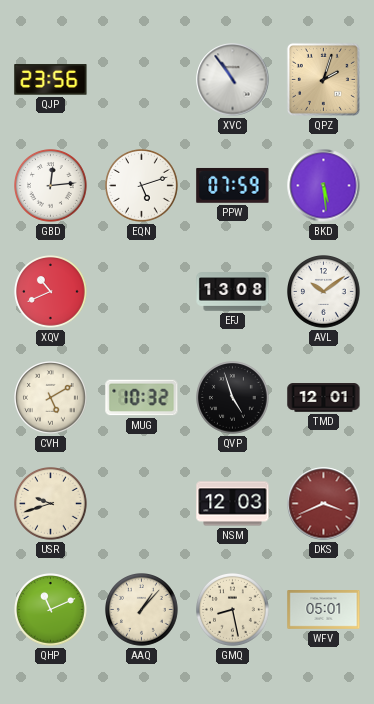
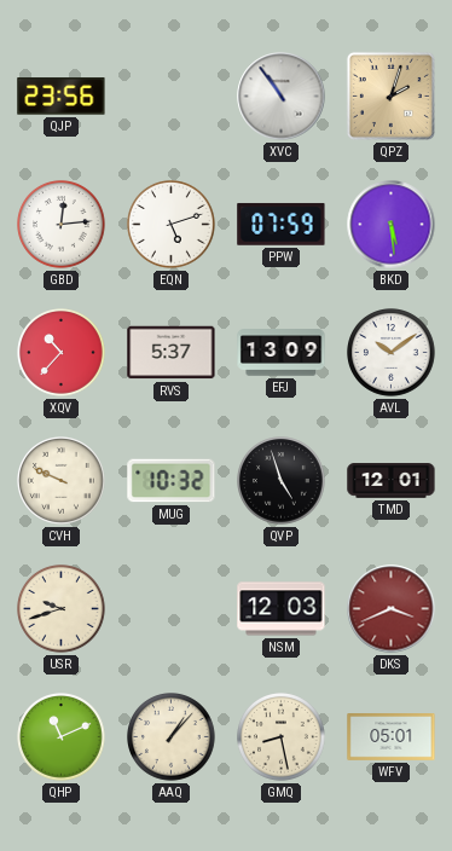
XQV: 10:41 -> 10:37 (62, 353)
RVS: none -> 5:37 (172, 353)
EFJ: 13:08 -> 13:09 (282, 353)
CVH: 5:10 -> 9:49 (62, 481)
